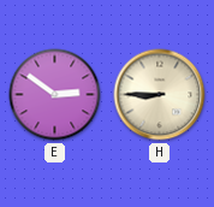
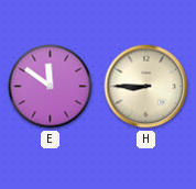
E: 2:51 -> 11:51 (51, 87)
